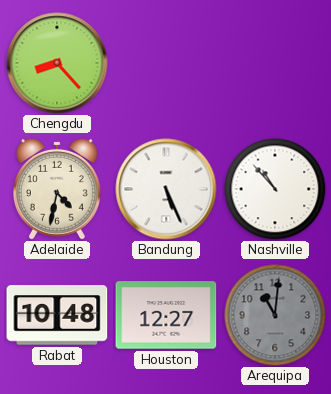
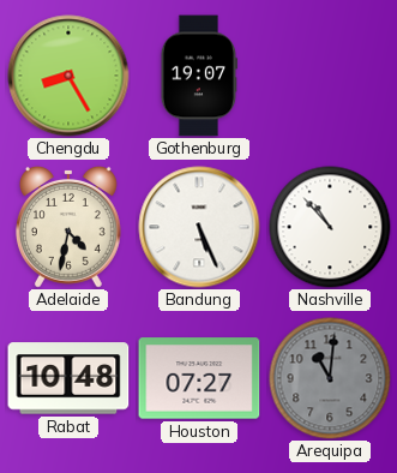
Chengdu: 8:23 -> 8:25 (68, 76)
Gothenburg: none -> 19:07 (198, 76)
Houston: 12:27 -> 07:27 (199, 378)
